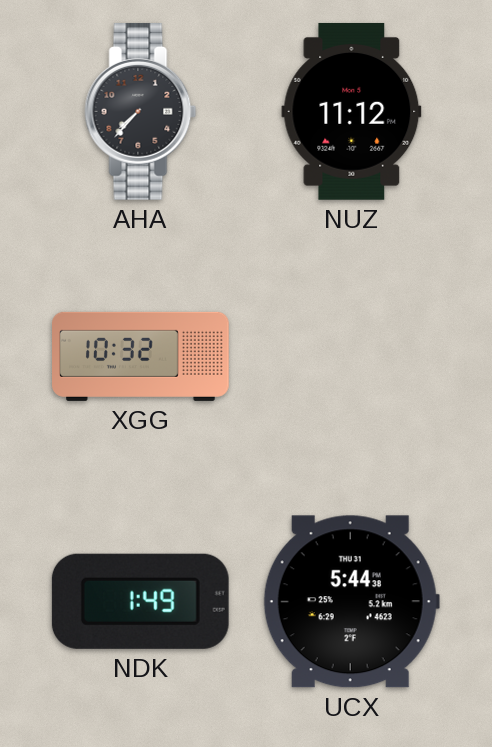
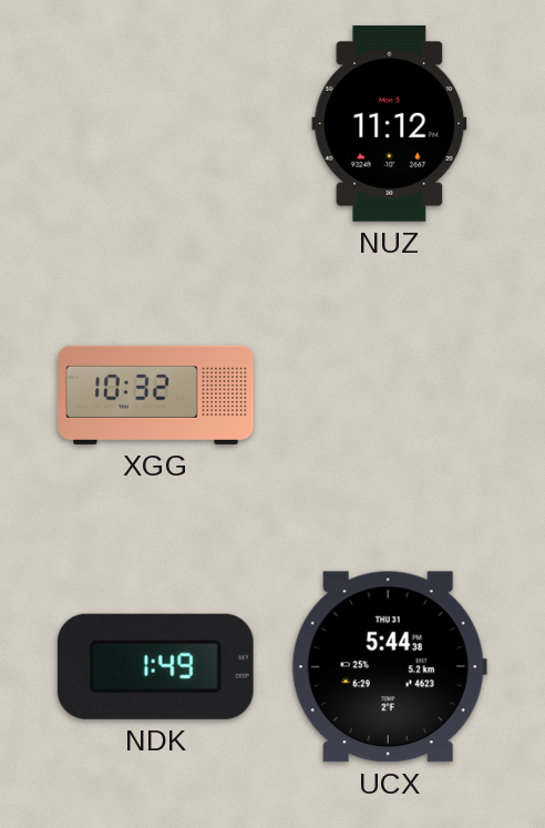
AHA: 7:37 -> none (141, 111)
